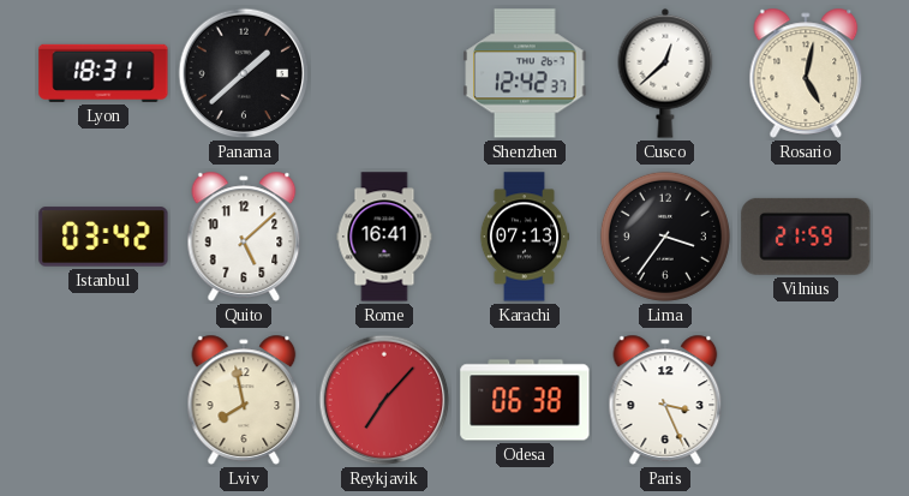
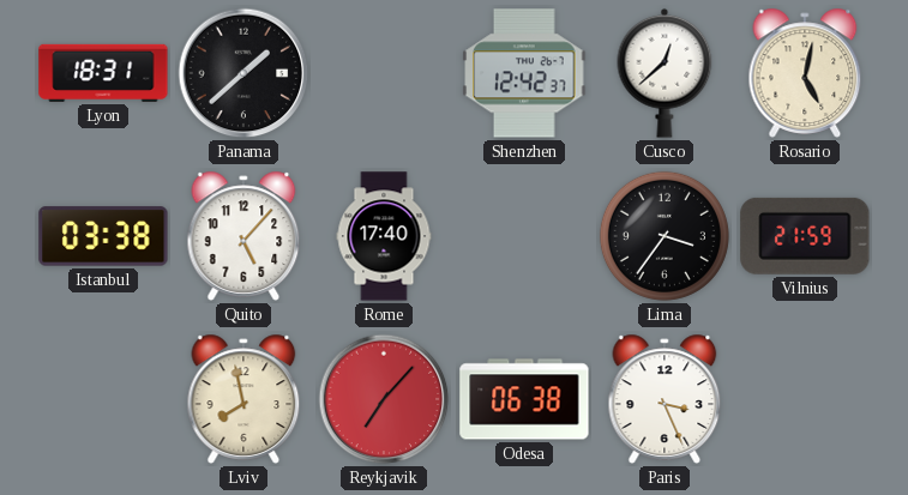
Istanbul: 03:42 -> 03:38 (103, 236)
Quito: 5:08 -> 5:07 (243, 236)
Rome: 16:41 -> 17:40 (384, 236)
Karachi: 07:13 -> none (525, 237)
